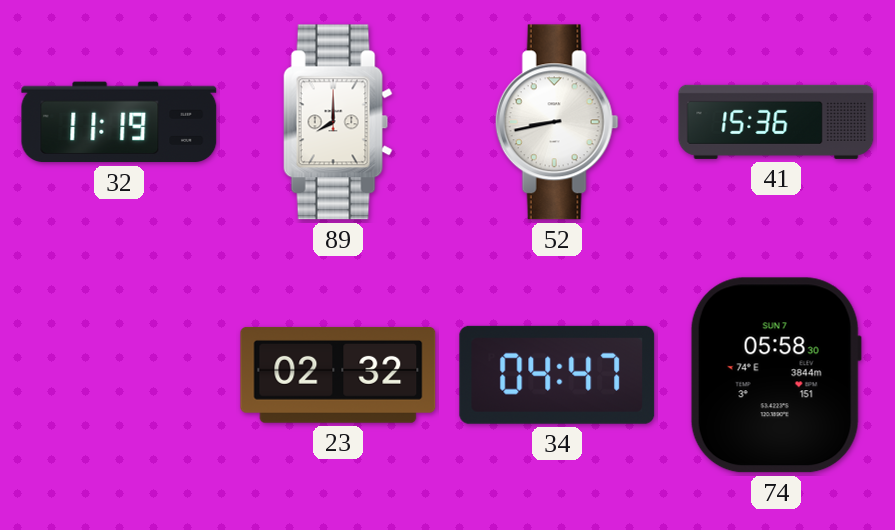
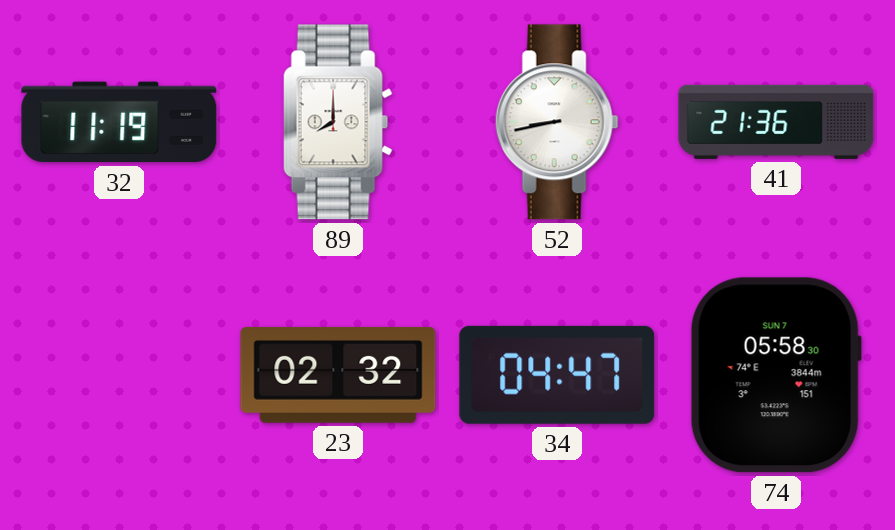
41: 15:36 -> 21:36 (776, 122)
